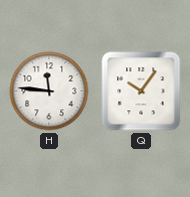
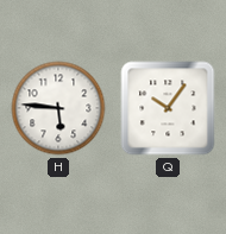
H: 11:46 -> 5:46 (58, 108)
